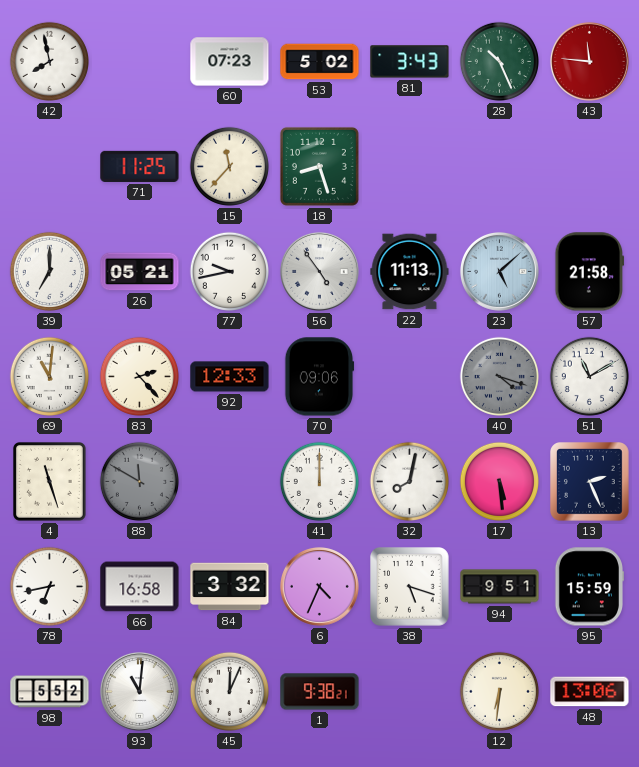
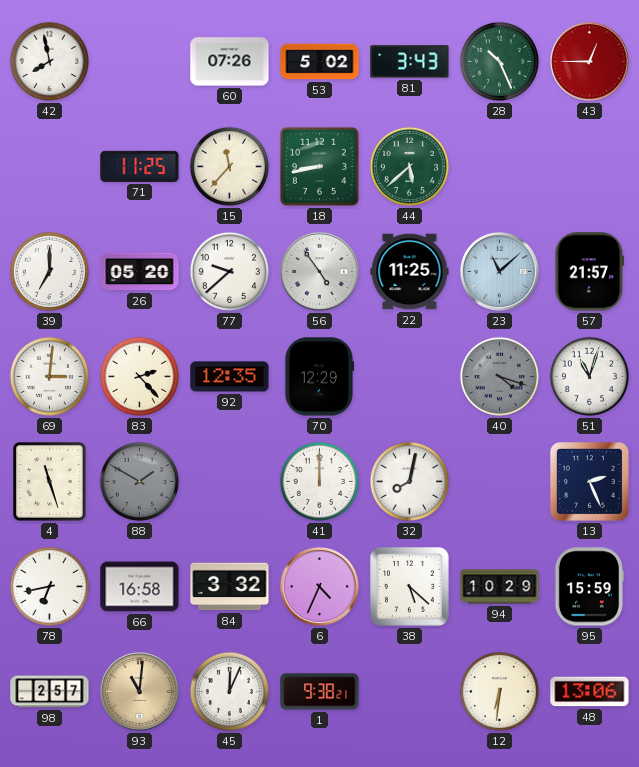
60: 07:23 -> 07:26 (230, 62)
43: 11:46 -> 12:45 (589, 61)
18: 8:27 -> 8:43 (319, 166)
44: none -> 5:38 (409, 166)
26: 05:21 -> 05:20 (140, 272)
77: 9:43 -> 9:38 (229, 271)
22: 11:13 -> 11:25 (410, 272)
23: 5:08 -> 11:08 (499, 271)
57: 21:58 -> 21:57 (590, 272)
69: 11:01 -> 3:01 (49, 376)
92: 12:33 -> 12:35 (230, 377)
70: 09:06 -> 12:29 (319, 377)
51: 11:10 -> 11:03 (589, 376)
88: 11:50 -> 1:50 (139, 481)
17: 5:29 -> none (499, 481)
38: 5:18 -> 5:22 (410, 587)
94: 9:51 -> 10:29 (500, 587)
98: 5:52 -> 2:57 (50, 692)
93 dial: white -> champagne (139, 691)
